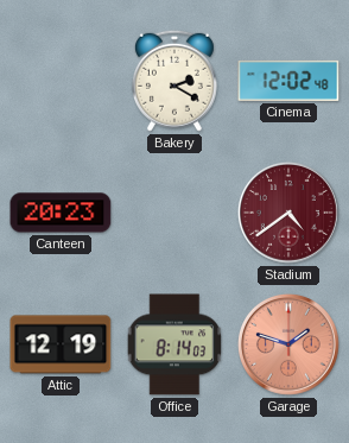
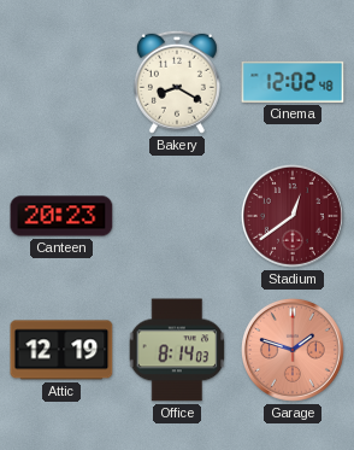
Bakery: 2:20 -> 8:20 (177, 82)
Stadium: 4:39 -> 12:39 (293, 216)
